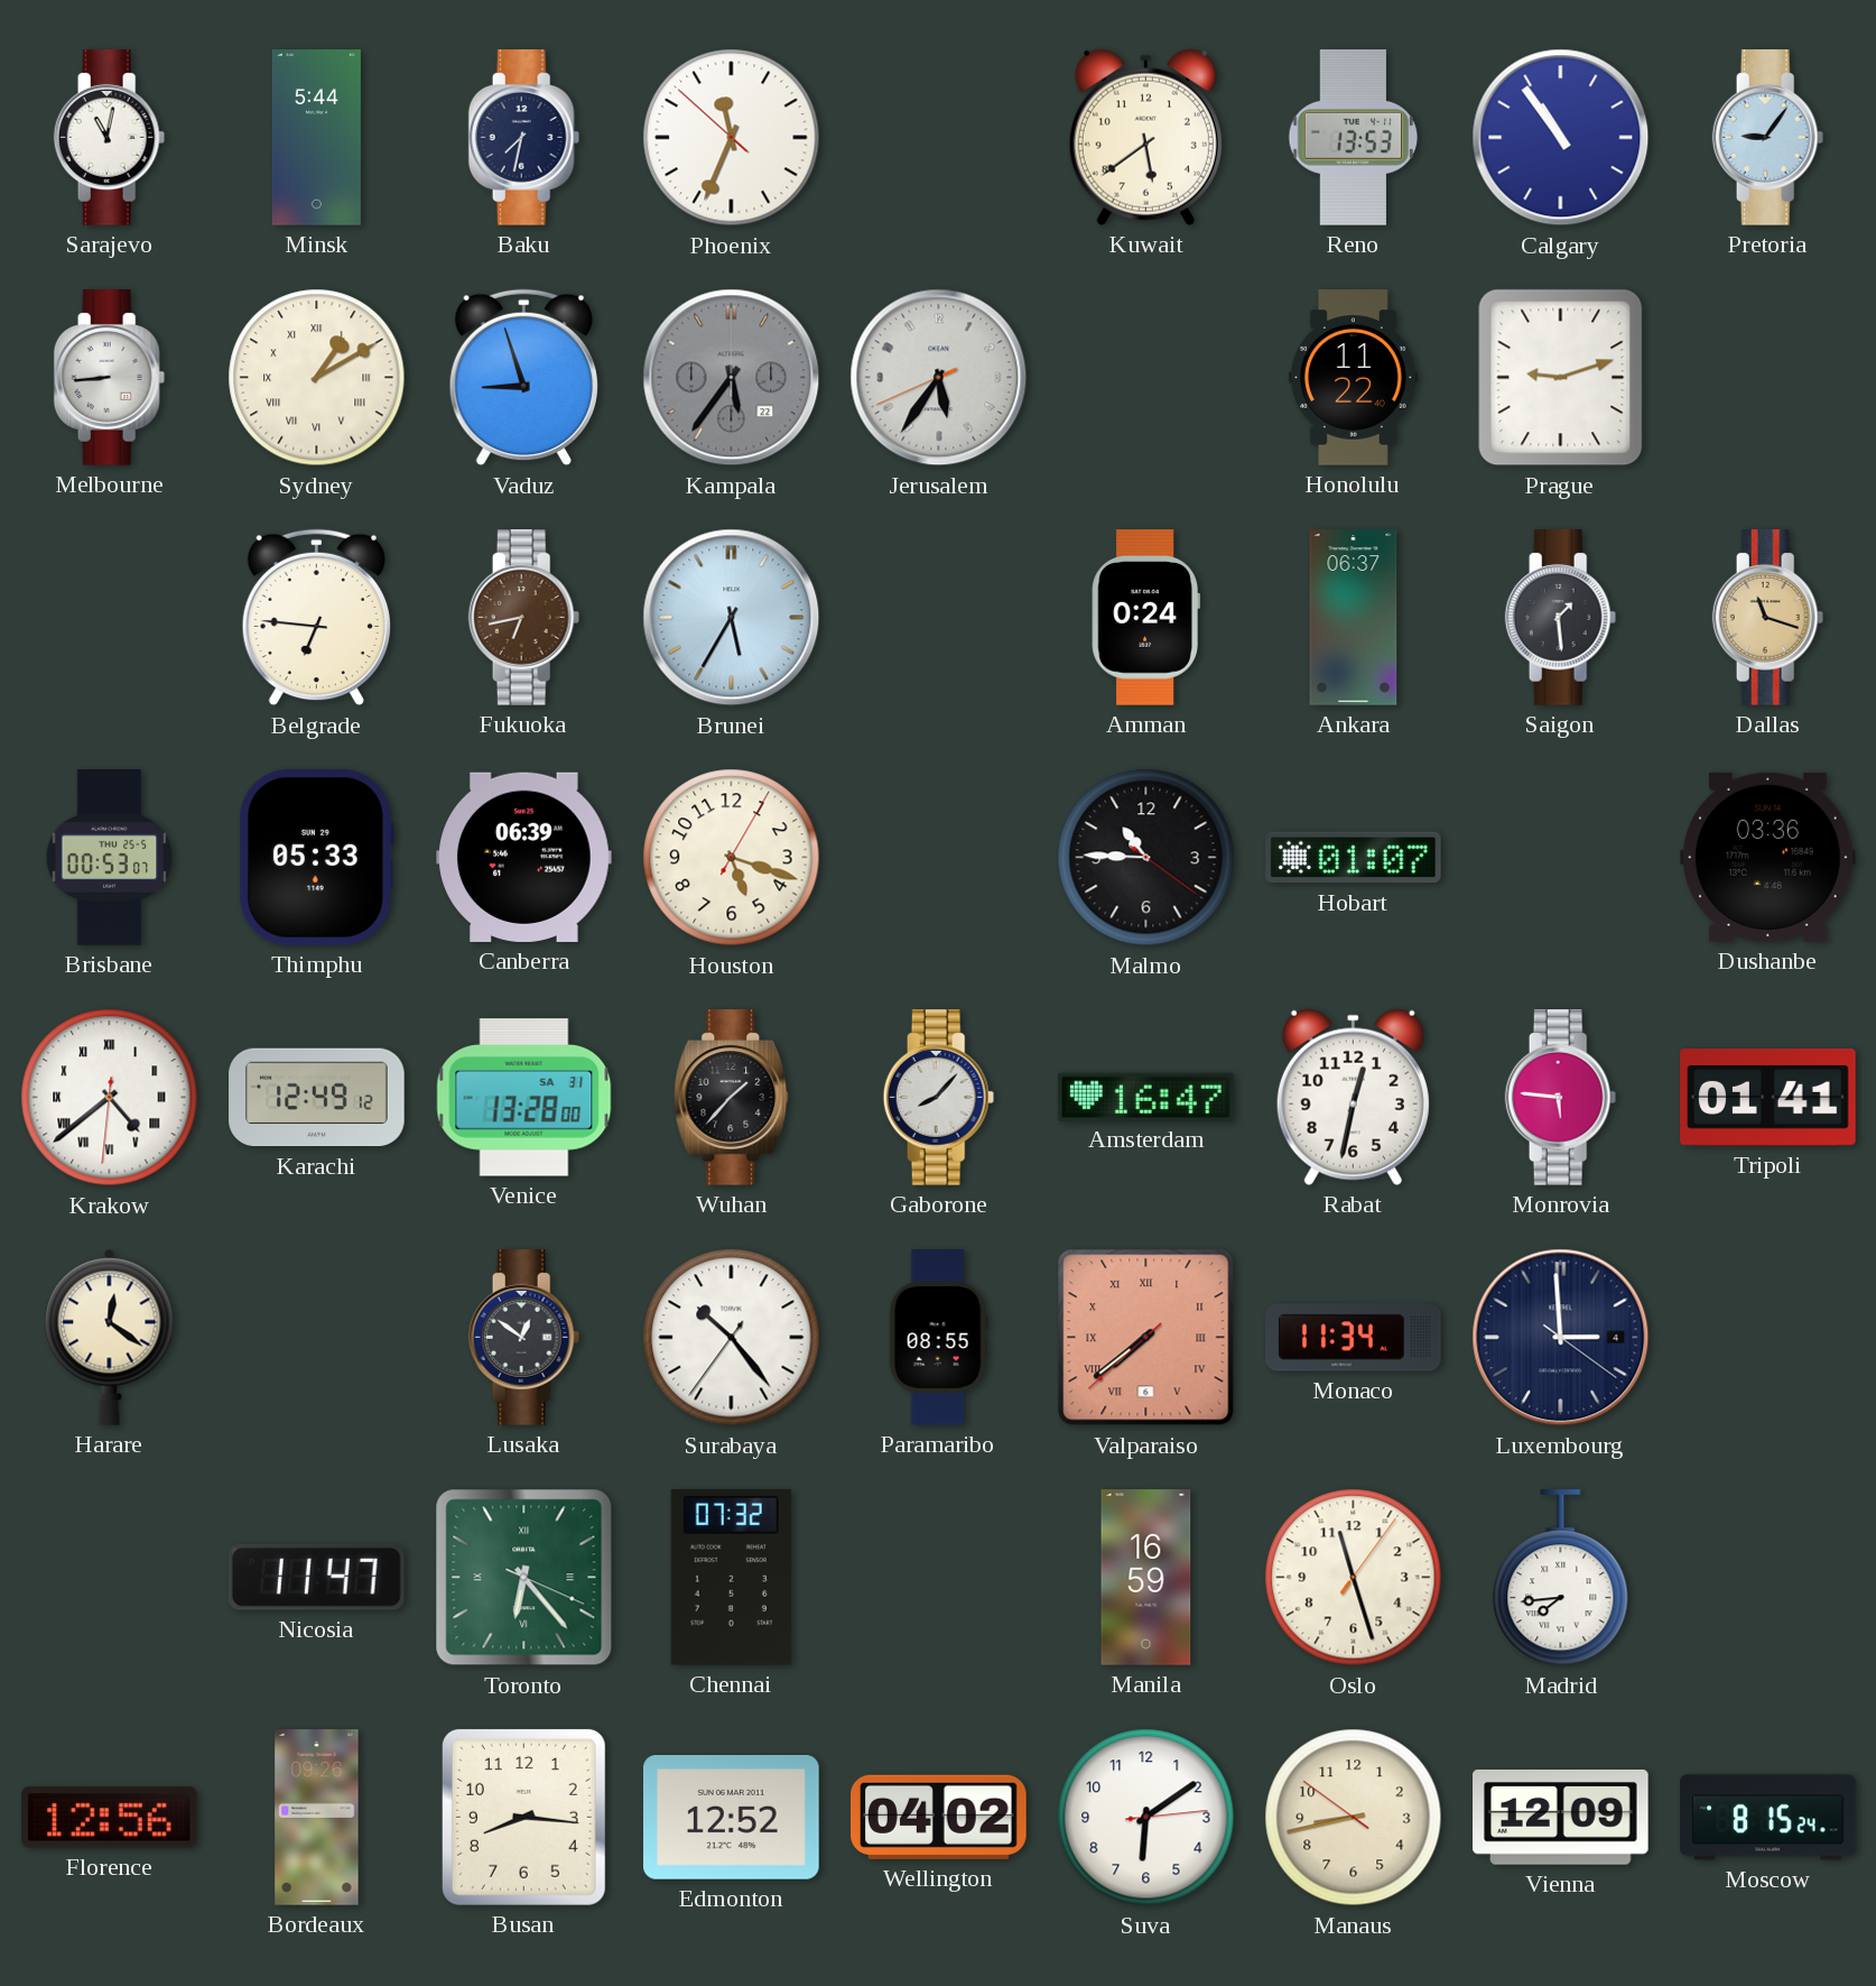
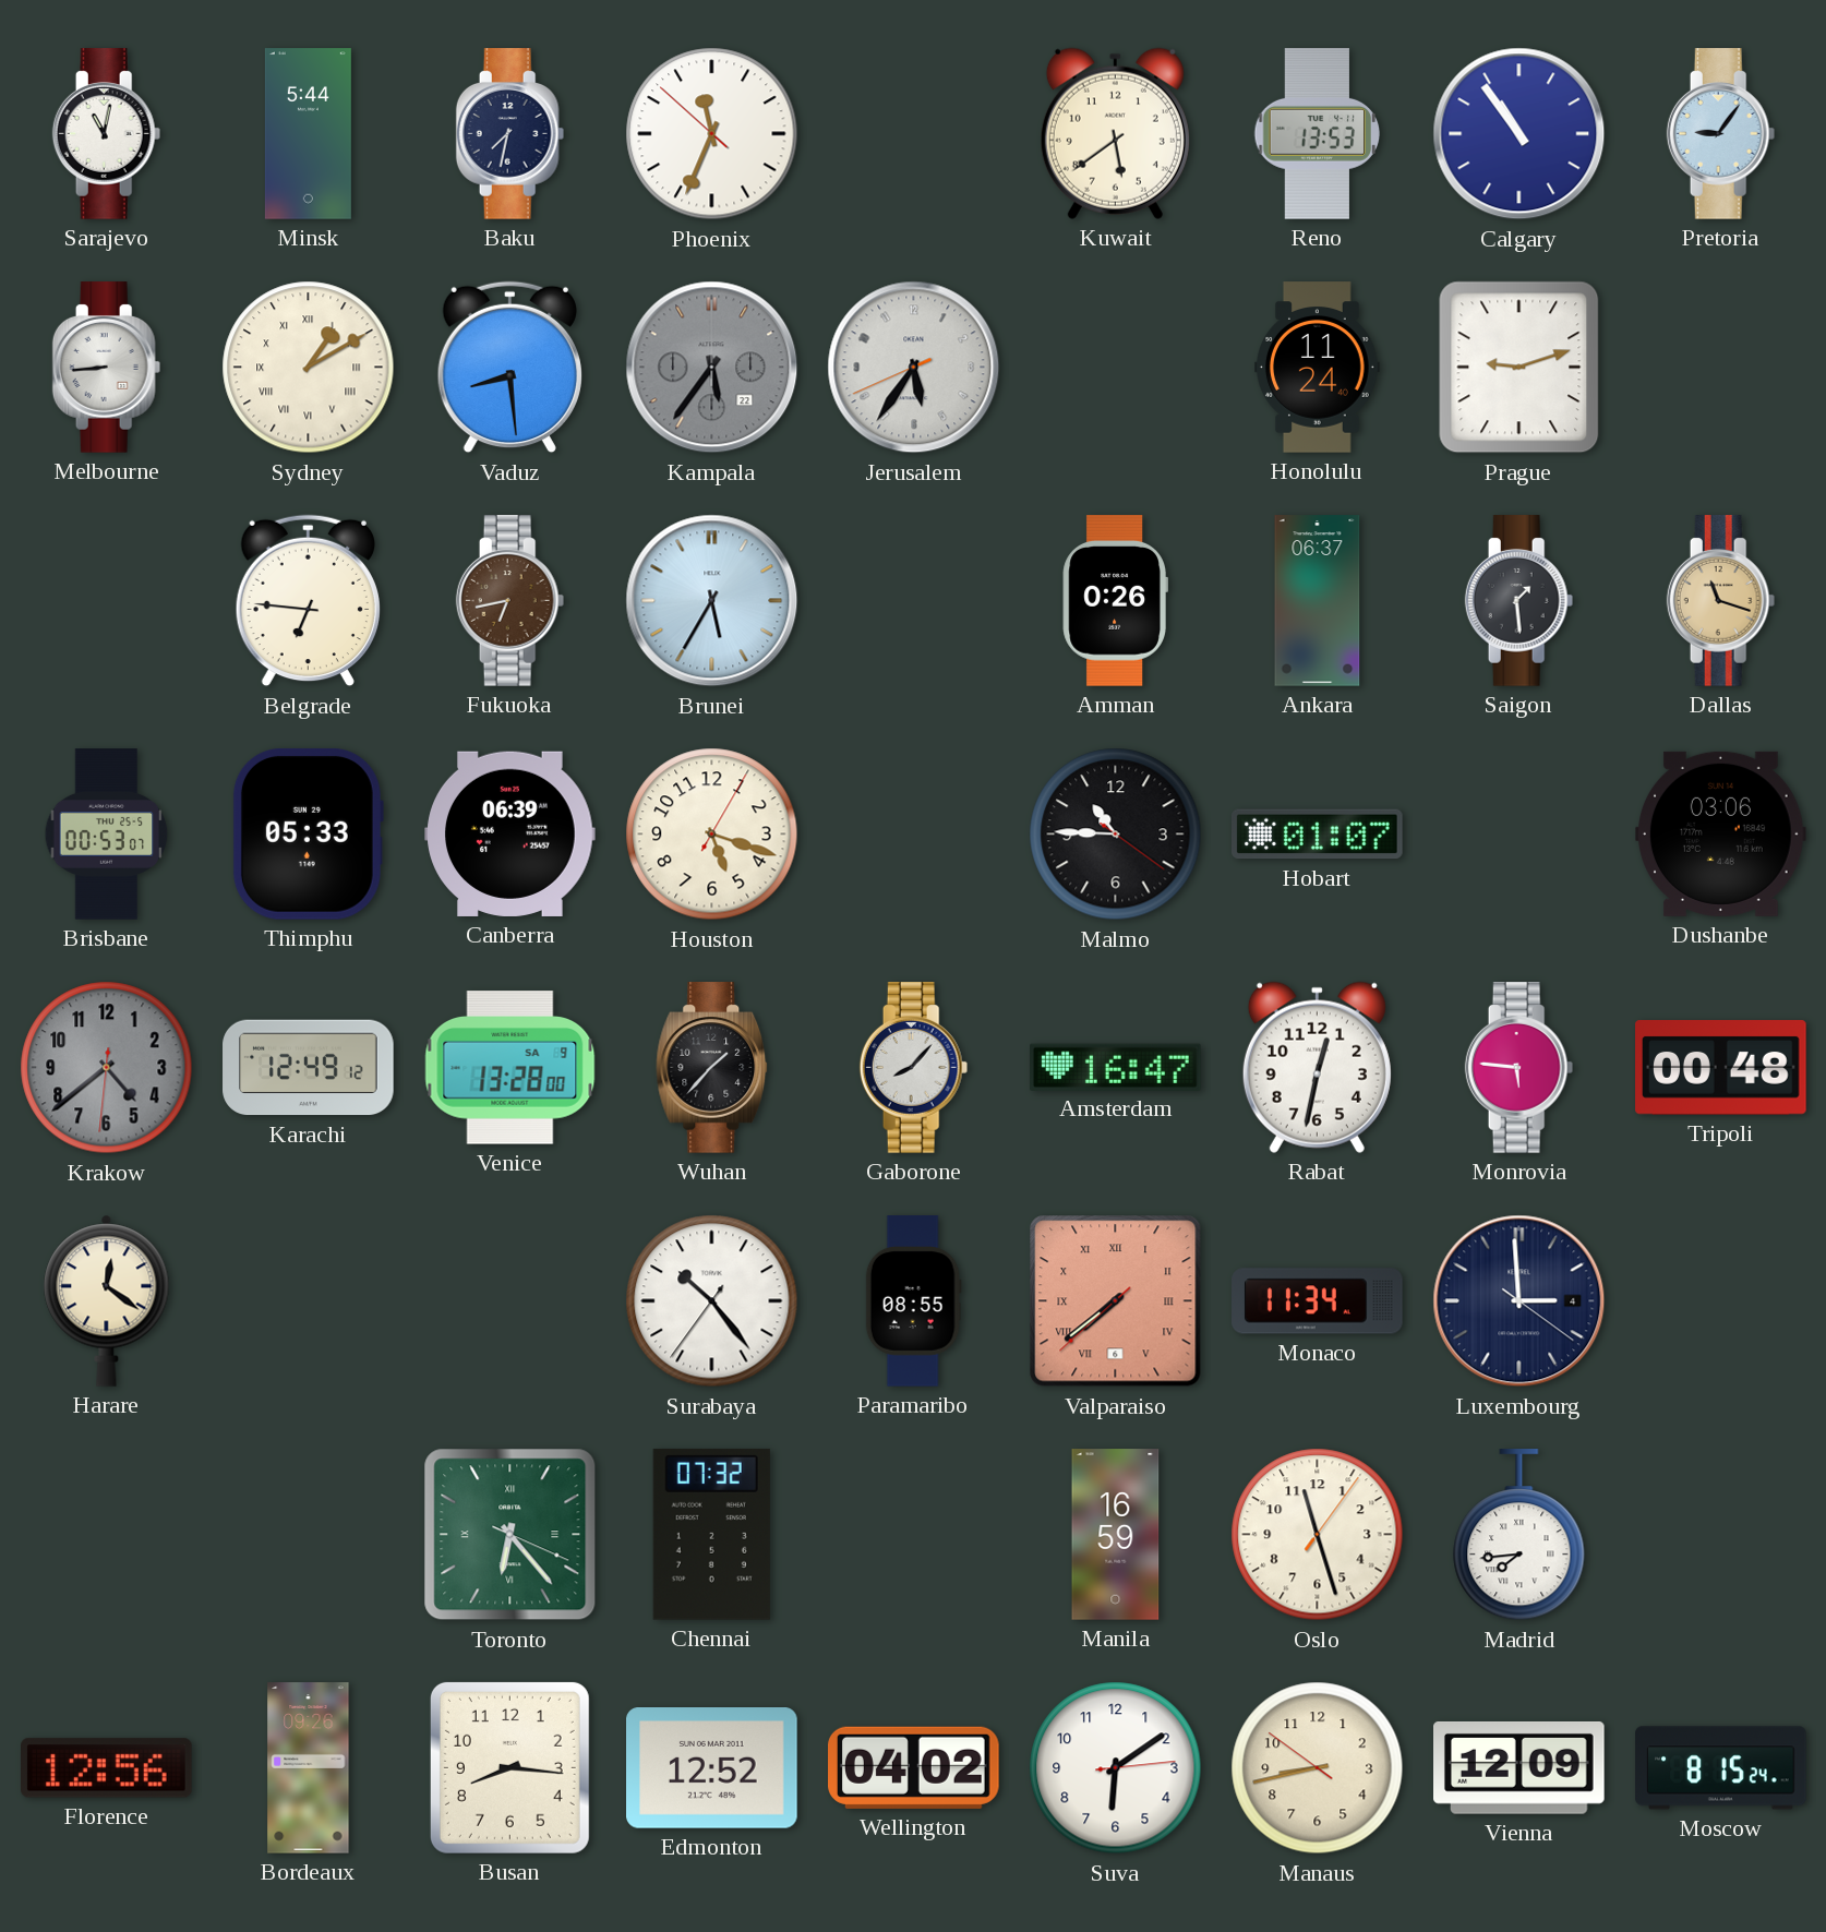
Vaduz: 8:57 -> 8:29 (509, 368)
Honolulu: 11:22 -> 11:24 (1318, 368)
Amman: 0:24 -> 0:26 (1115, 601)
Dushanbe: 03:36 -> 03:06 (1721, 833)
Krakow dial: white -> grey (107, 1068)
Krakow numerals: Roman -> Arabic (107, 1068)
Venice date: SA 31 -> SA 9 (510, 1068)
Tripoli: 01:41 -> 00:48 (1721, 1068)
Lusaka: 12:51 -> none (524, 1338)
Nicosia: 11:47 -> none (316, 1577)
